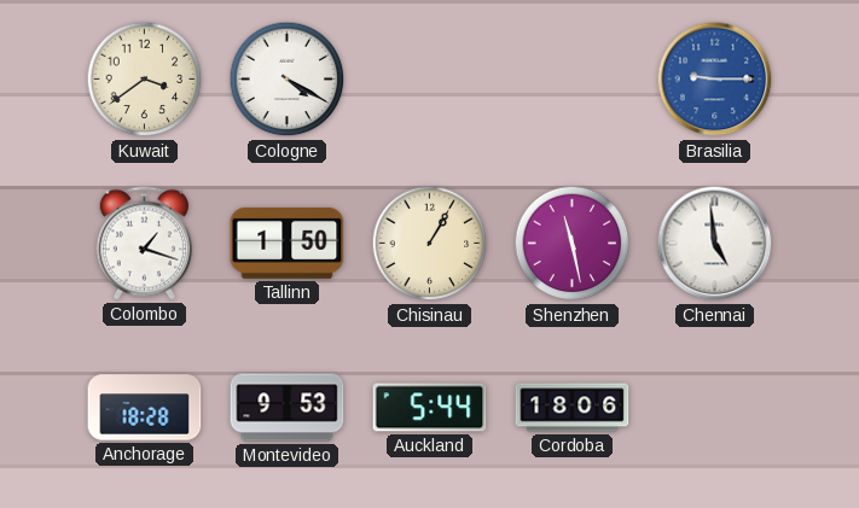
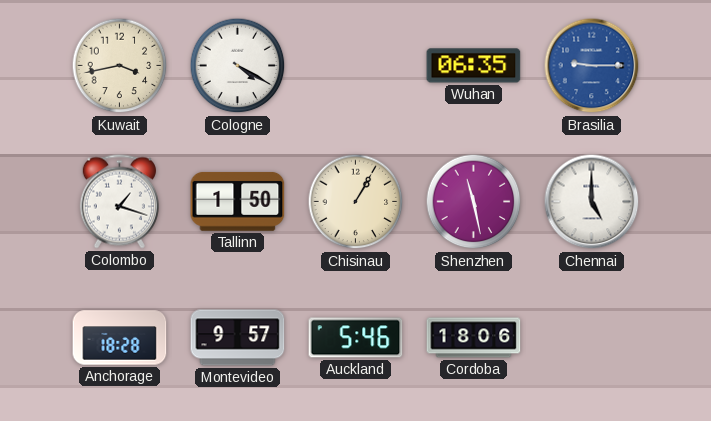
Kuwait: 3:39 -> 3:43 (120, 66)
Wuhan: none -> 06:35 (474, 66)
Chennai: 4:59 -> 5:00 (592, 202)
Montevideo: 9:53 -> 9:57 (238, 338)
Auckland: 5:44 -> 5:46 (356, 338)
